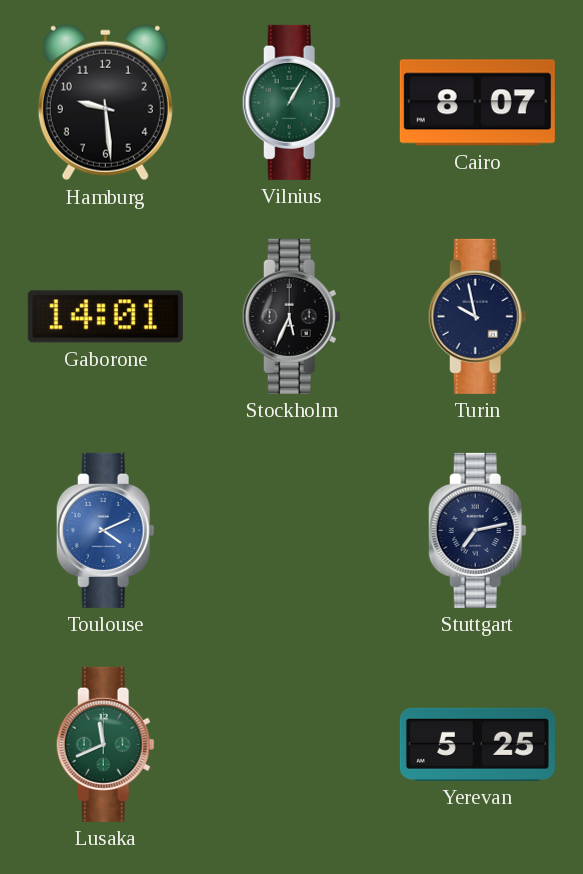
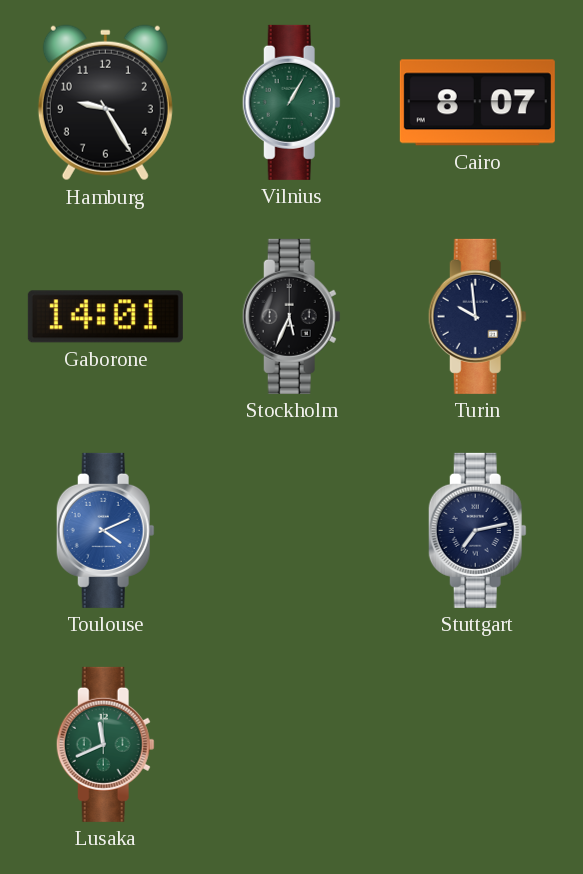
Hamburg: 9:29 -> 9:25 (105, 103)
Turin: 9:58 -> 9:59 (477, 316)
Yerevan: 5:25 -> none (477, 744)
